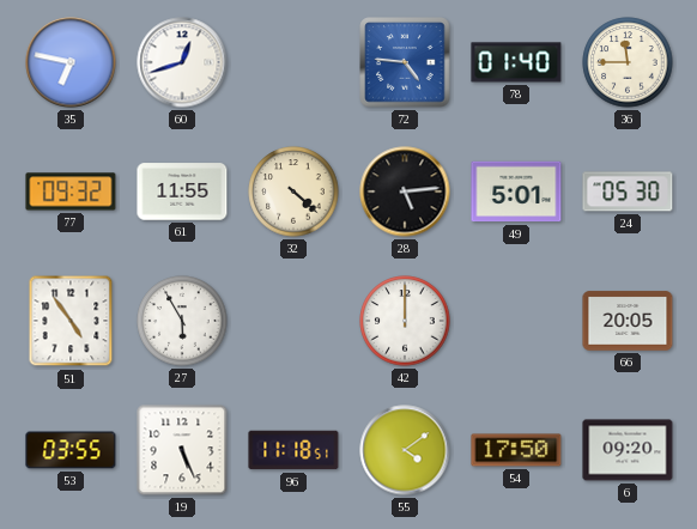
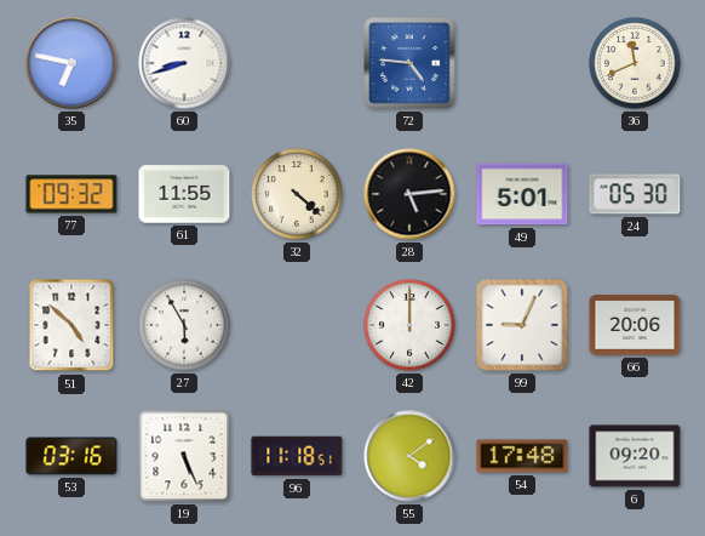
60: 12:42 -> 8:42 (184, 63)
78: 01:40 -> none (516, 62)
36: 11:45 -> 11:41 (635, 63)
51: 4:54 -> 4:52 (71, 325)
99: none -> 9:04 (522, 325)
66: 20:05 -> 20:06 (635, 325)
53: 03:55 -> 03:16 (71, 456)
54: 17:50 -> 17:48 (522, 456)
